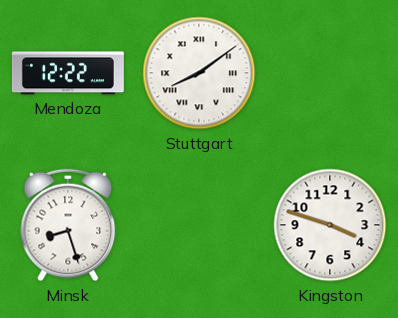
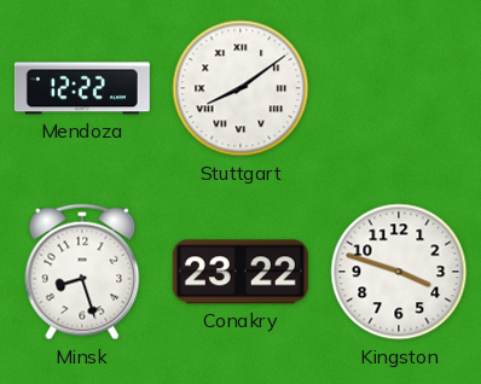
Conakry: none -> 23:22 (240, 272)
